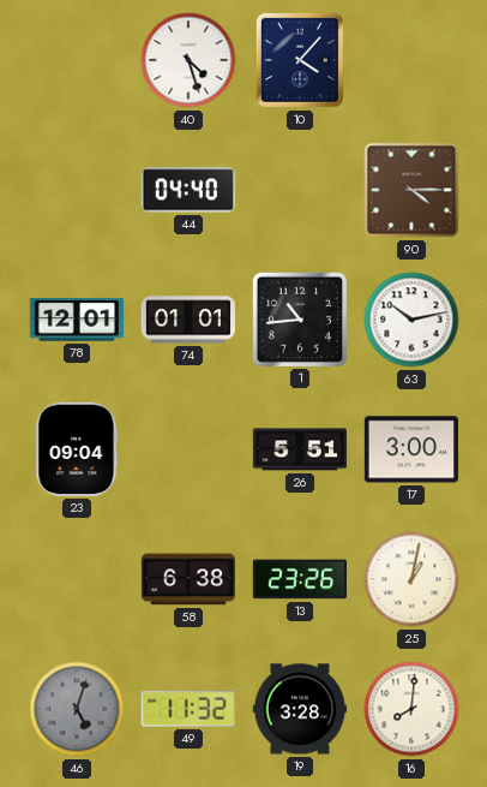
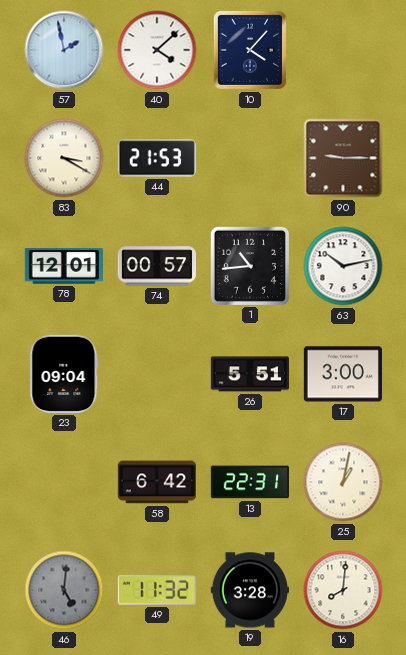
57: none -> 1:58 (64, 50)
40: 4:27 -> 4:08 (157, 50)
83: none -> 3:20 (64, 158)
44: 04:40 -> 21:53 (157, 158)
90: 4:15 -> 9:15 (343, 158)
74: 01:01 -> 00:57 (156, 266)
58: 6:38 -> 6:42 (156, 482)
13: 23:26 -> 22:31 (249, 482)
46: 5:03 -> 5:01 (64, 590)
